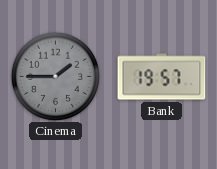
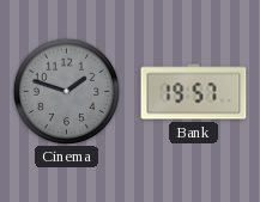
Cinema: 1:45 -> 1:48 (66, 91)
